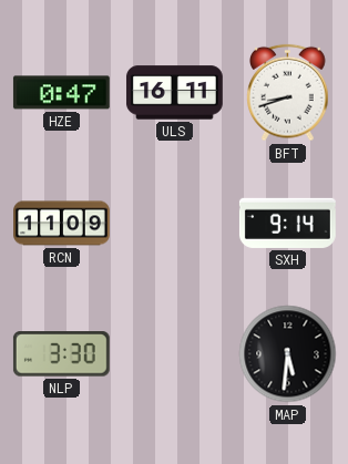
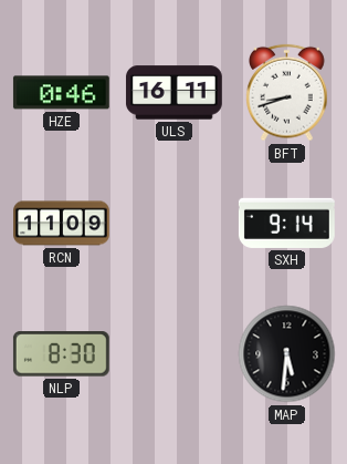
HZE: 0:47 -> 0:46 (61, 93)
NLP: 3:30 -> 8:30 (61, 354)
